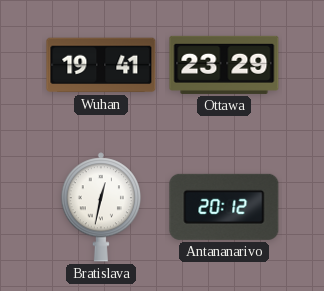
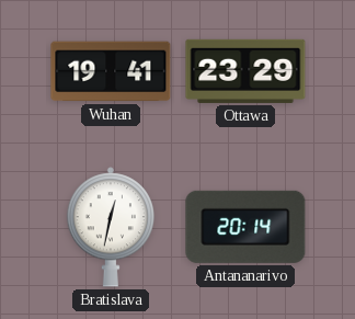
Antananarivo: 20:12 -> 20:14 (245, 227)
